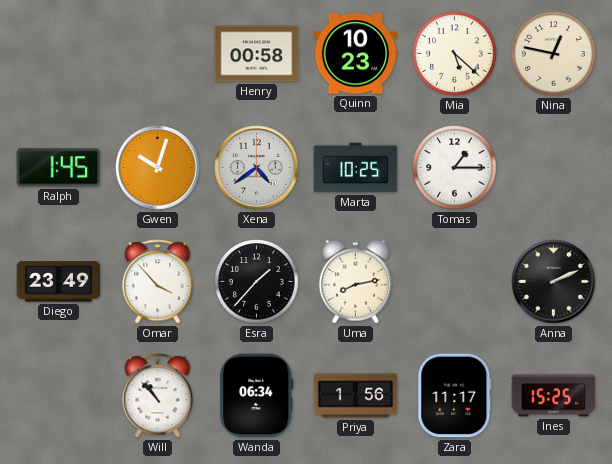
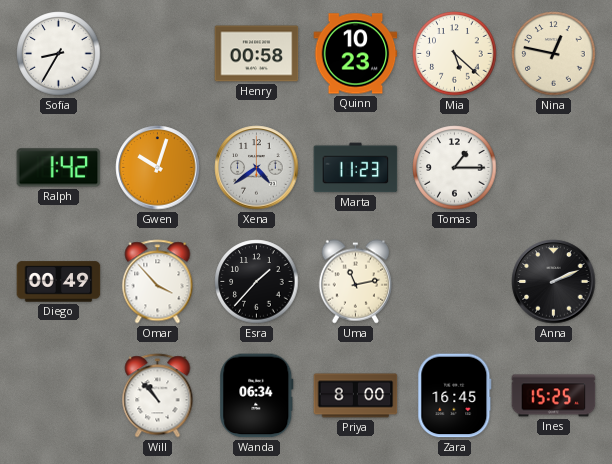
Sofia: none -> 8:35 (59, 54)
Ralph: 1:45 -> 1:42 (59, 168)
Marta: 10:25 -> 11:23 (356, 168)
Diego: 23:49 -> 00:49 (59, 282)
Uma: 8:13 -> 11:13 (355, 282)
Priya: 1:56 -> 8:00 (356, 396)
Zara: 11:17 -> 16:45 (455, 396)
